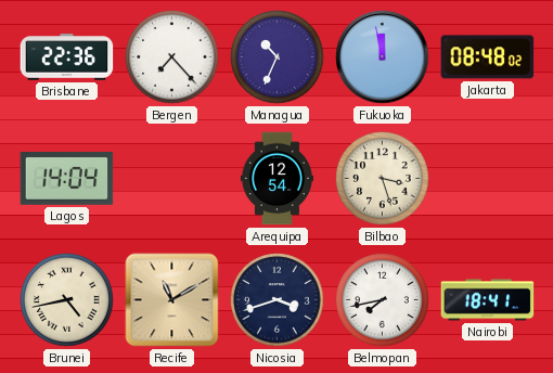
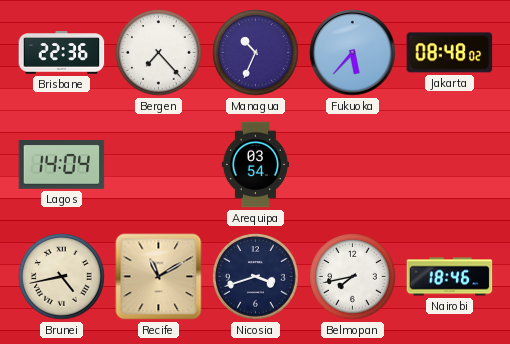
Fukuoka: 11:58 -> 5:37 (353, 53)
Arequipa: 12:54 -> 03:54 (255, 165)
Bilbao: 3:27 -> none (383, 179)
Nairobi: 18:41 -> 18:46 (450, 277)
